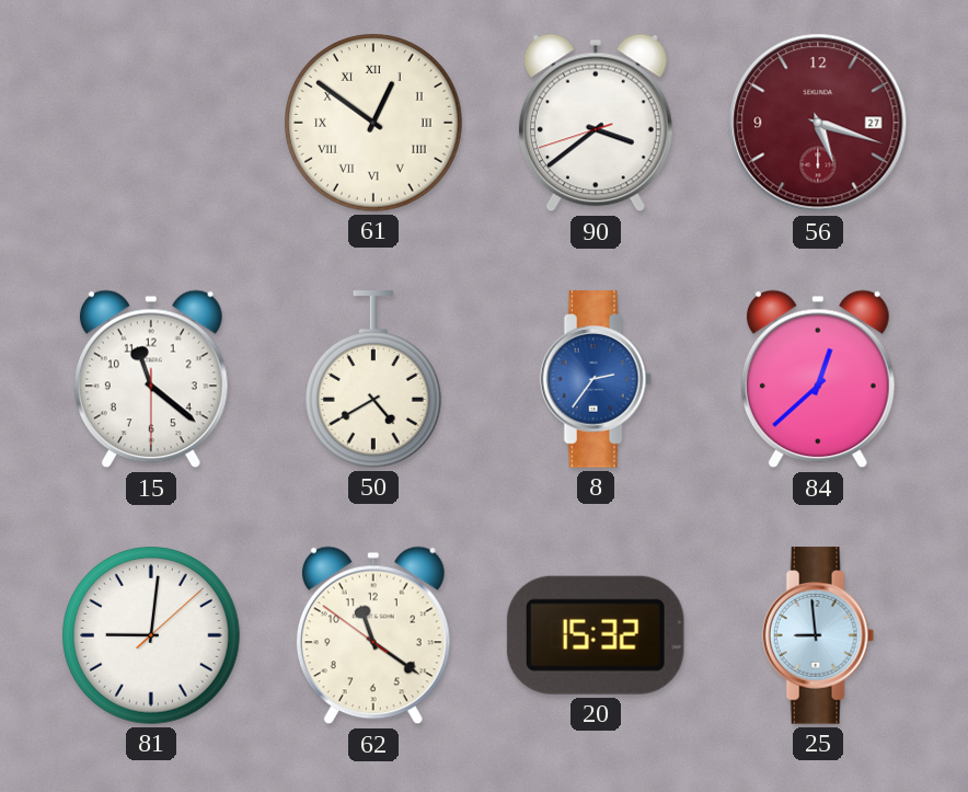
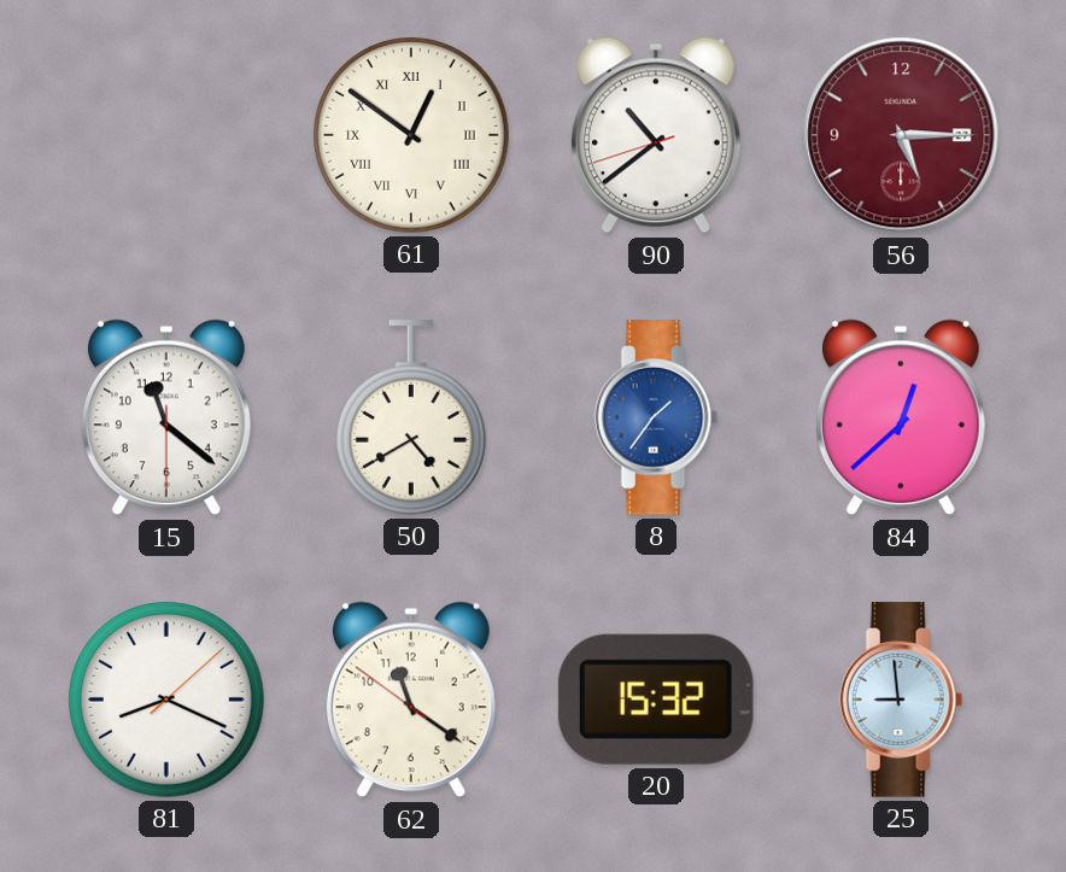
90: 3:38 -> 10:38 (656, 135)
56: 5:18 -> 5:15 (901, 135)
8: 2:36 -> 1:36 (656, 417)
81: 9:01 -> 8:19 (166, 700)
